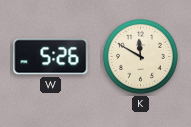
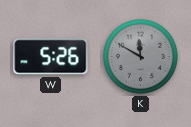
K dial: cream -> grey (141, 57)
